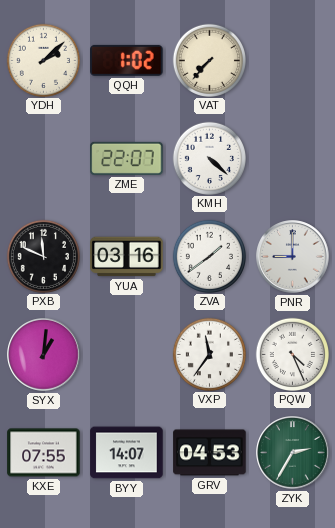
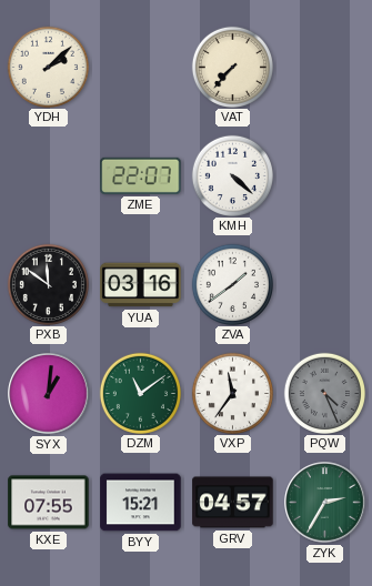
QQH: 1:02 -> none (127, 60)
PXB: 11:49 -> 11:51 (48, 284)
PNR: 9:00 -> none (293, 257)
DZM: none -> 11:09 (140, 393)
PQW dial: white -> grey (324, 393)
BYY: 14:07 -> 15:21 (141, 503)
GRV: 04:53 -> 04:57 (233, 503)
